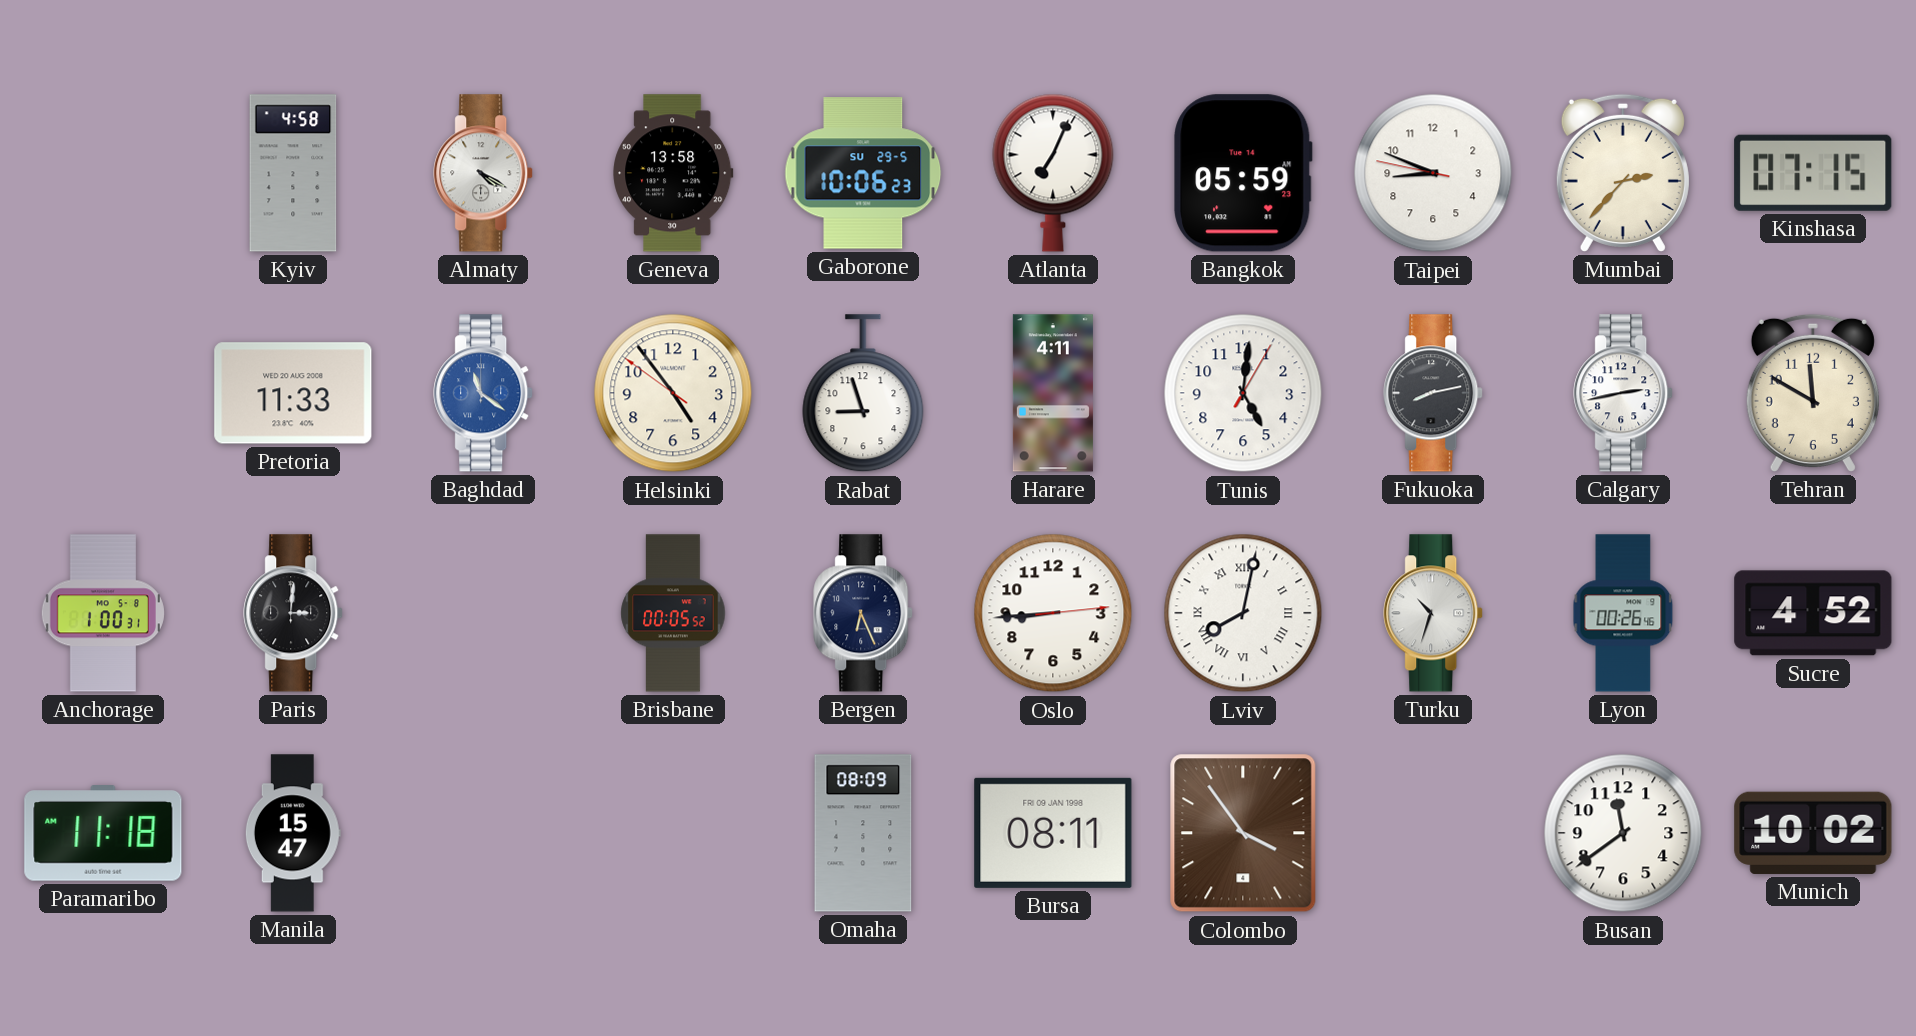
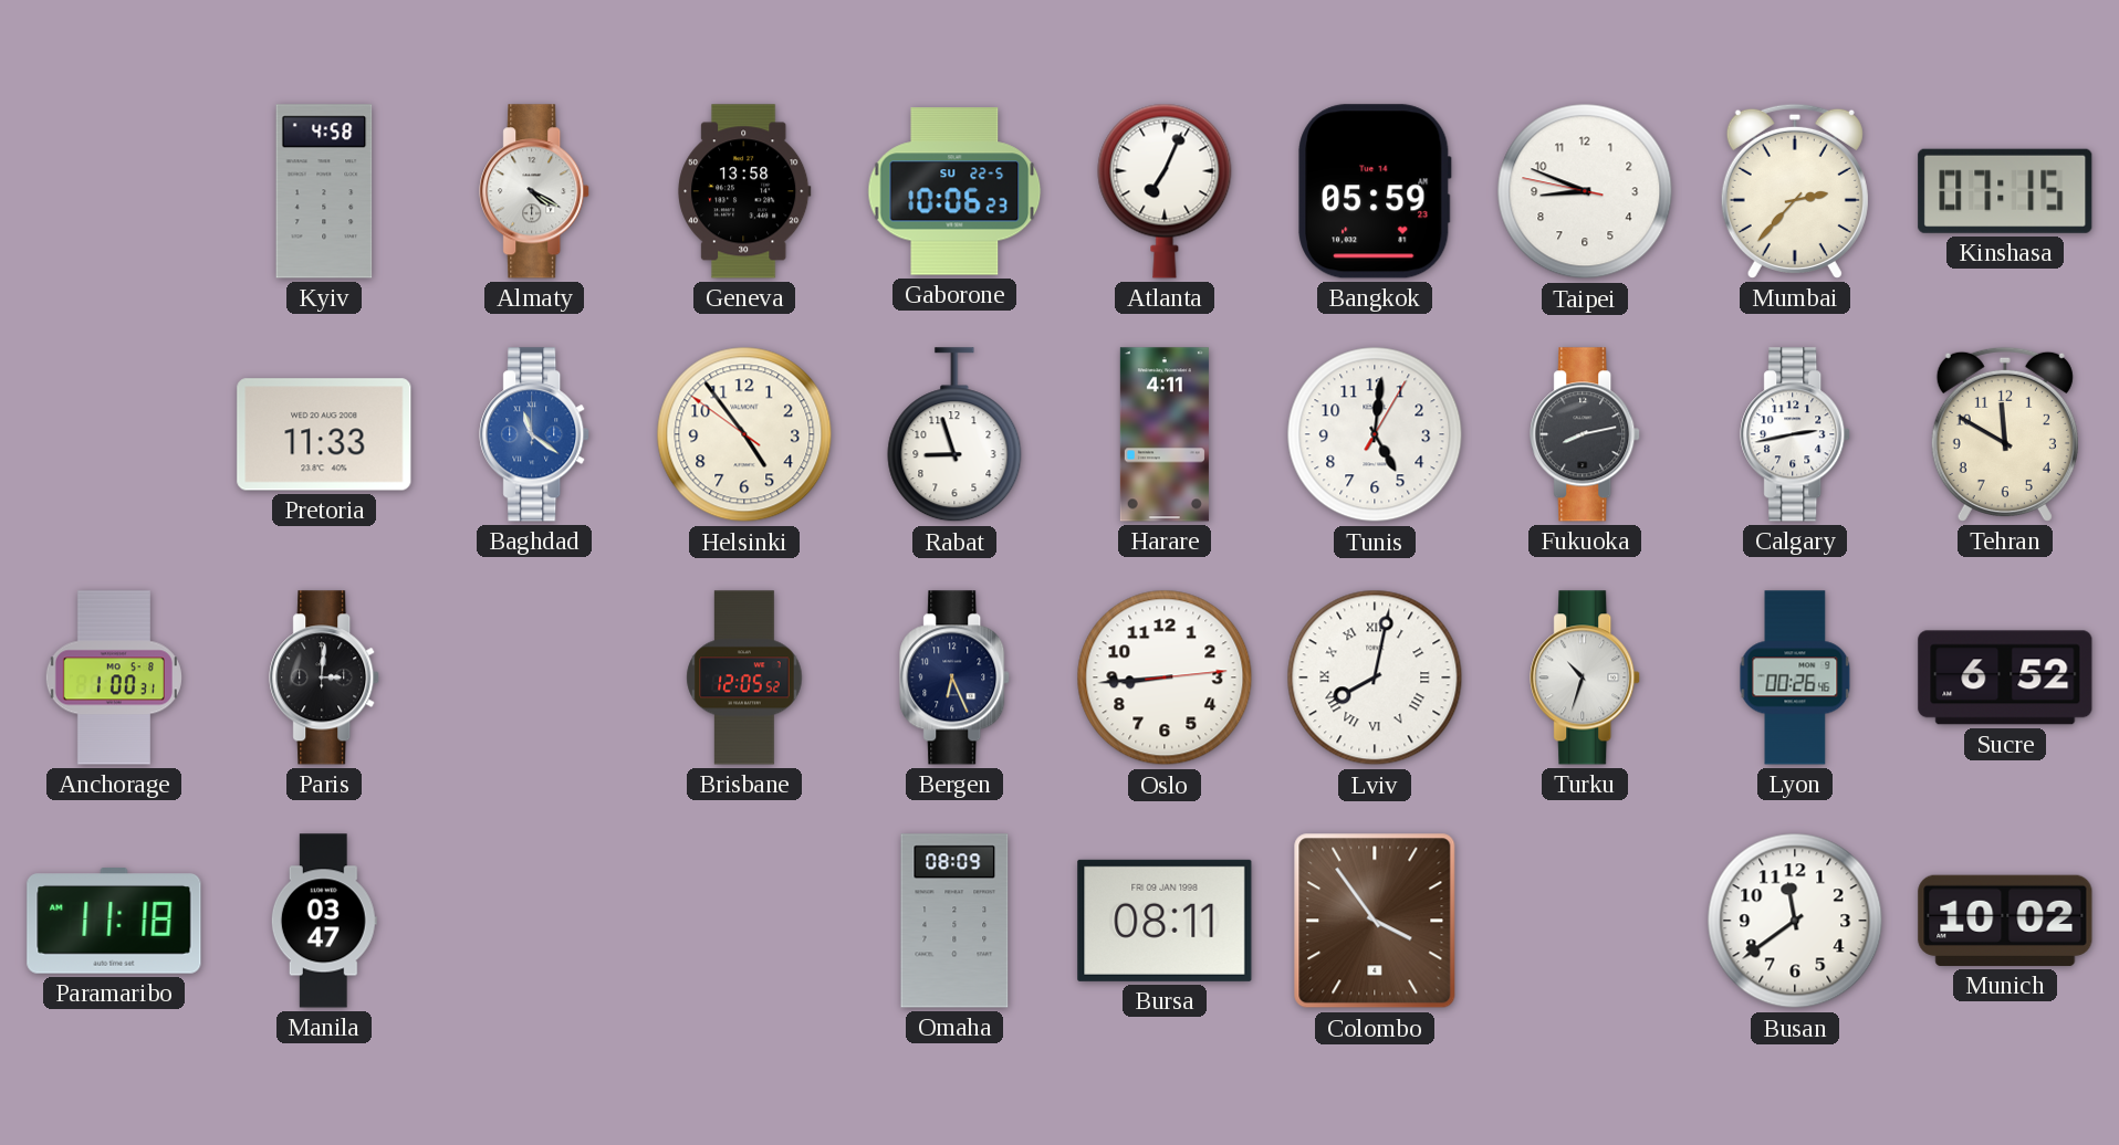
Gaborone date: SU 29-5 -> SU 22-5 (954, 191)
Brisbane: 00:05 -> 12:05 (744, 677)
Sucre: 4:52 -> 6:52 (2005, 677)
Manila: 15:47 -> 03:47 (324, 921)
